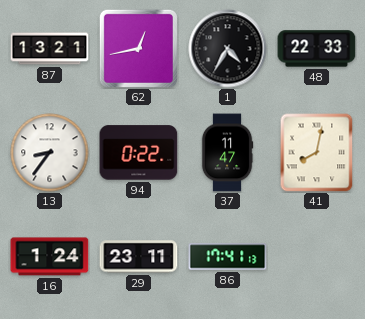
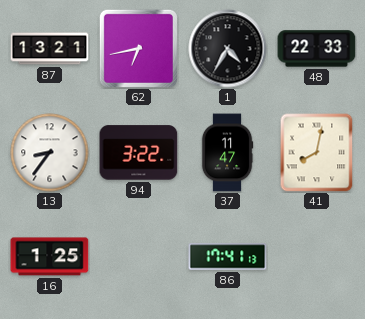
62: 12:43 -> 6:43 (138, 48)
94: 0:22 -> 3:22 (139, 153)
16: 1:24 -> 1:25 (50, 257)
29: 23:11 -> none (139, 257)
